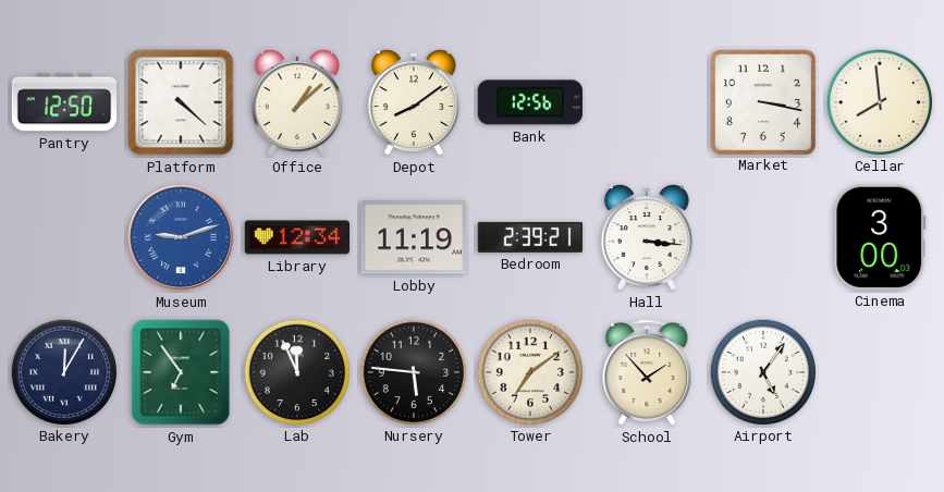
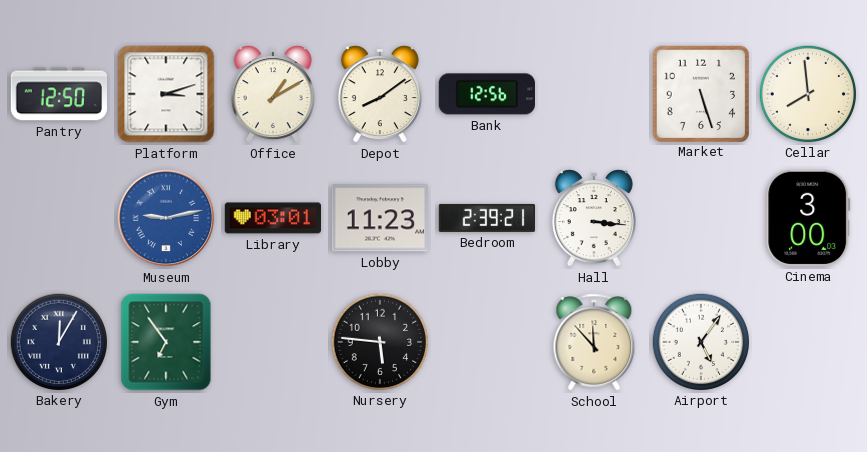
Platform: 4:22 -> 3:12 (166, 94)
Office: 1:08 -> 1:10 (273, 94)
Market: 3:17 -> 5:27 (700, 93)
Museum: 9:12 -> 9:13 (166, 218)
Library: 12:34 -> 03:01 (273, 218)
Lobby: 11:19 -> 11:23 (379, 218)
Lab: 11:56 -> none (296, 371)
Tower: 7:09 -> none (529, 371)
School: 1:53 -> 11:53 (594, 342)
